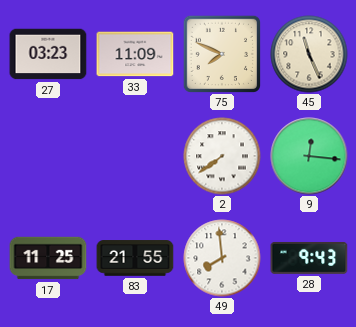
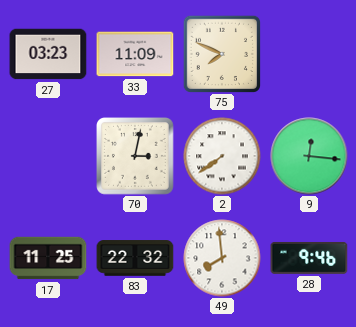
45: 11:26 -> none (309, 54)
70: none -> 3:02 (136, 157)
83: 21:55 -> 22:32 (135, 258)
28: 9:43 -> 9:46 (309, 258)
